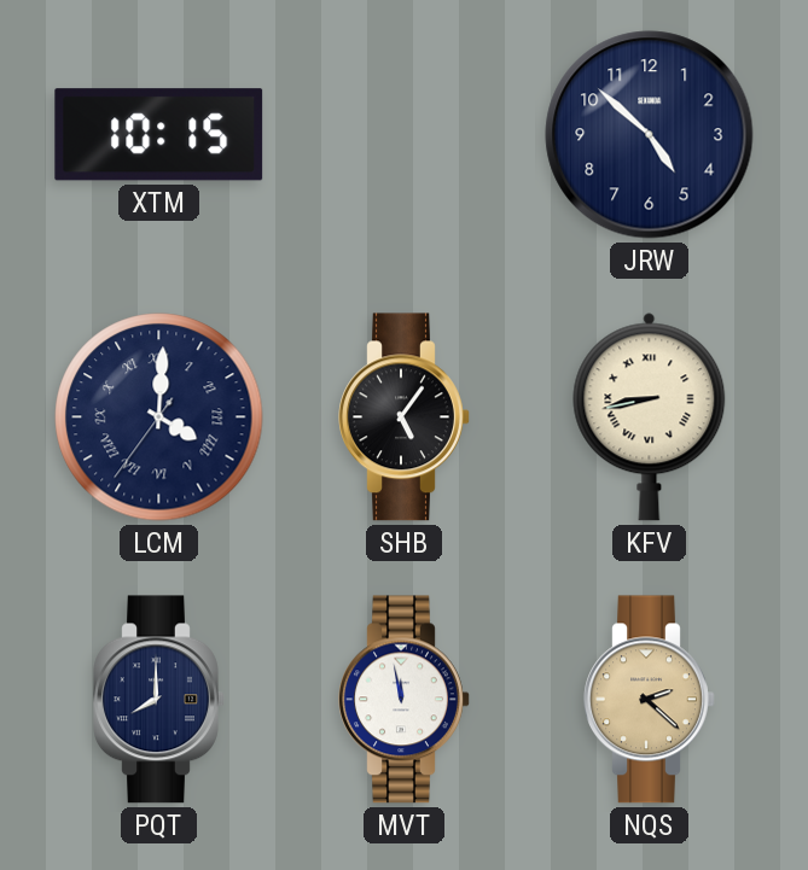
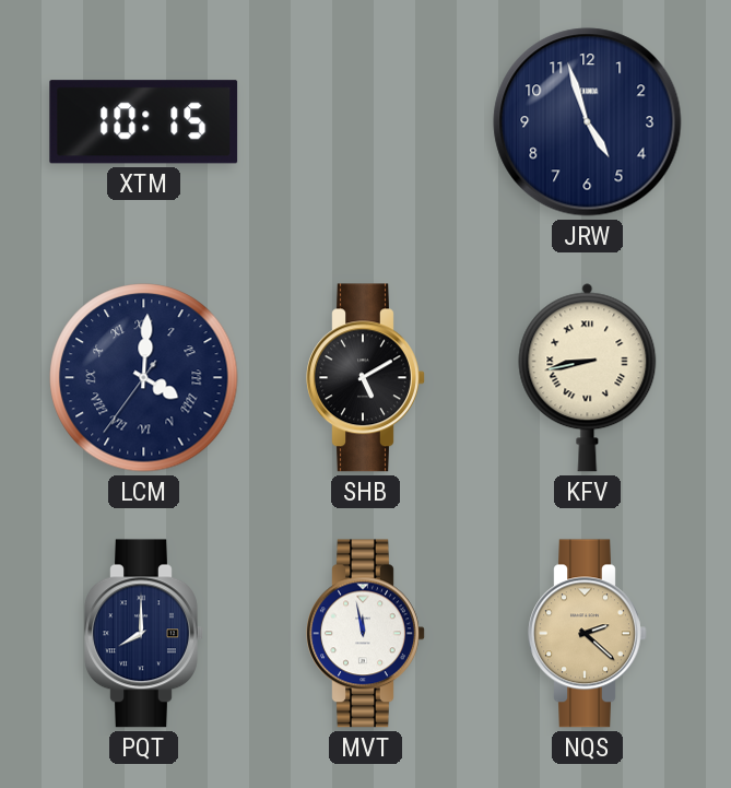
JRW: 4:52 -> 4:57 (588, 122)
SHB: 5:06 -> 5:10 (366, 378)
